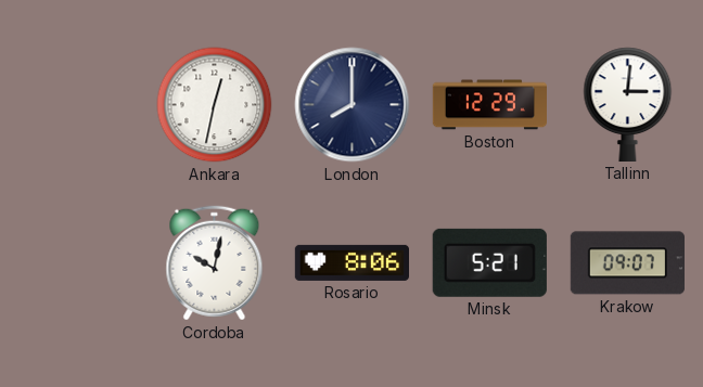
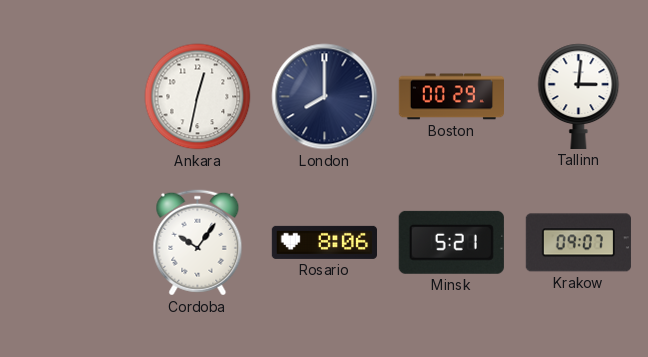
Boston: 12:29 -> 00:29 (451, 97)
Cordoba: 10:02 -> 10:06 (198, 243)
